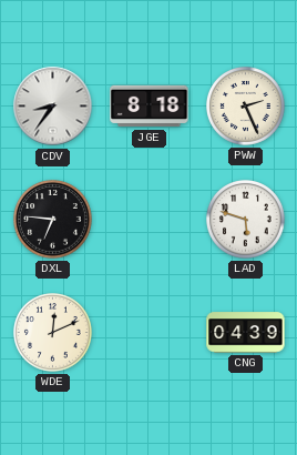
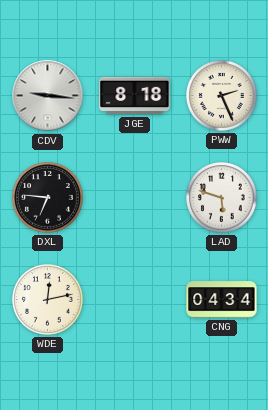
CDV: 8:36 -> 9:16 (48, 96)
WDE: 12:11 -> 12:13 (48, 300)
CNG: 04:39 -> 04:34 (222, 300)
